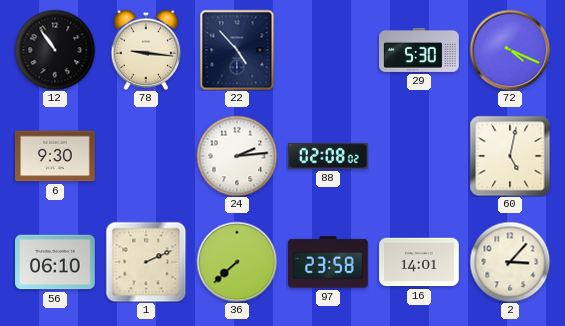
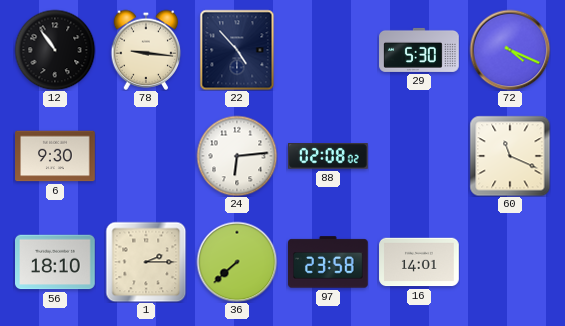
24: 2:14 -> 6:14 (237, 156)
60: 5:02 -> 11:19 (510, 156)
56: 06:10 -> 18:10 (55, 262)
1: 2:11 -> 2:15 (146, 262)
2: 3:07 -> none (510, 262)
